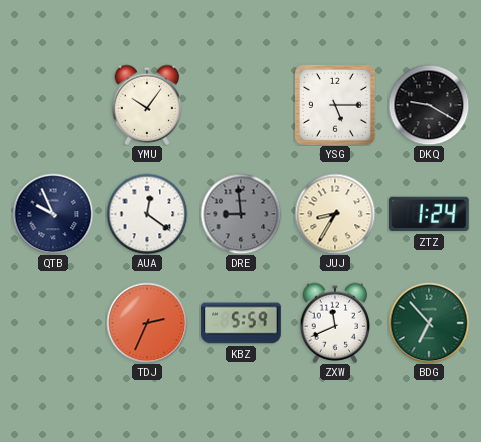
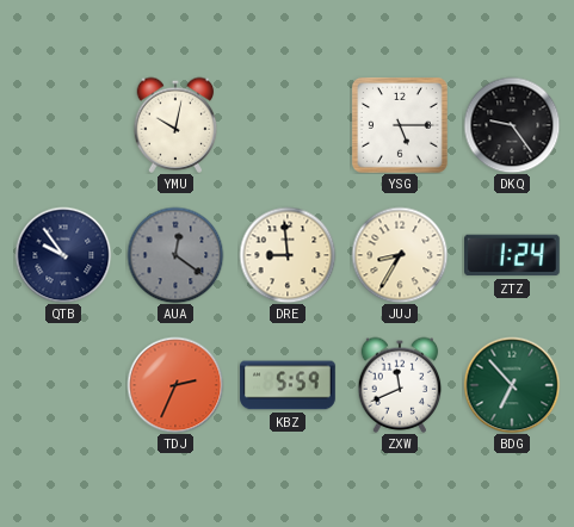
YMU: 10:06 -> 10:02 (175, 125)
DKQ: 9:20 -> 9:24 (512, 125)
QTB: 9:56 -> 9:54 (63, 255)
AUA dial: white -> grey (175, 255)
DRE dial: grey -> cream (288, 255)
